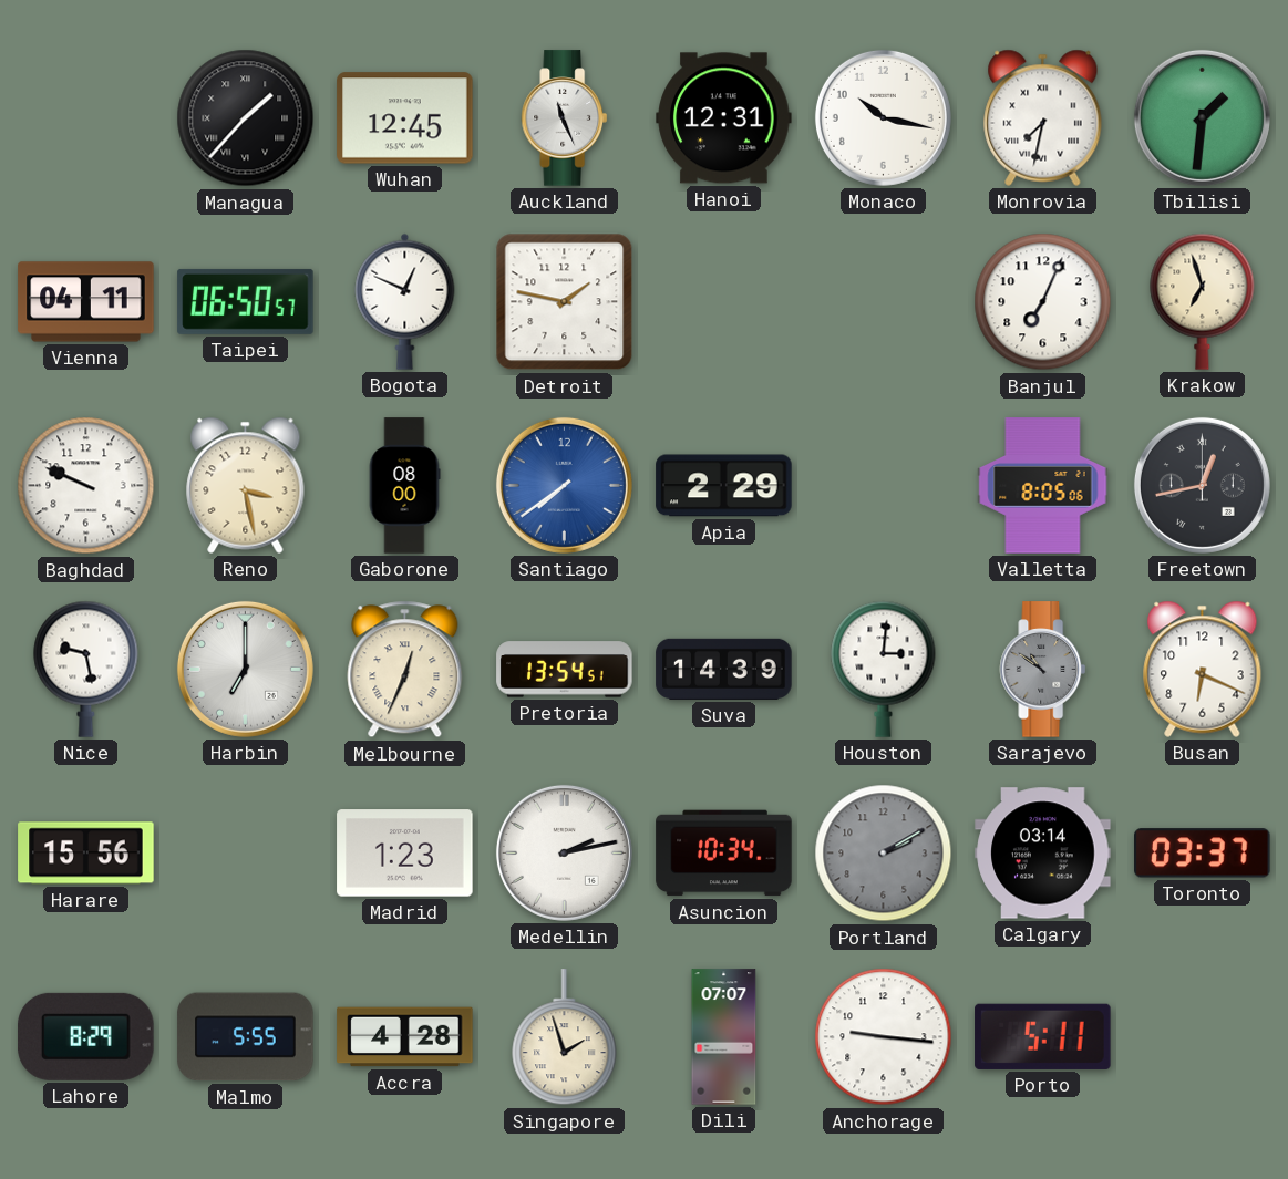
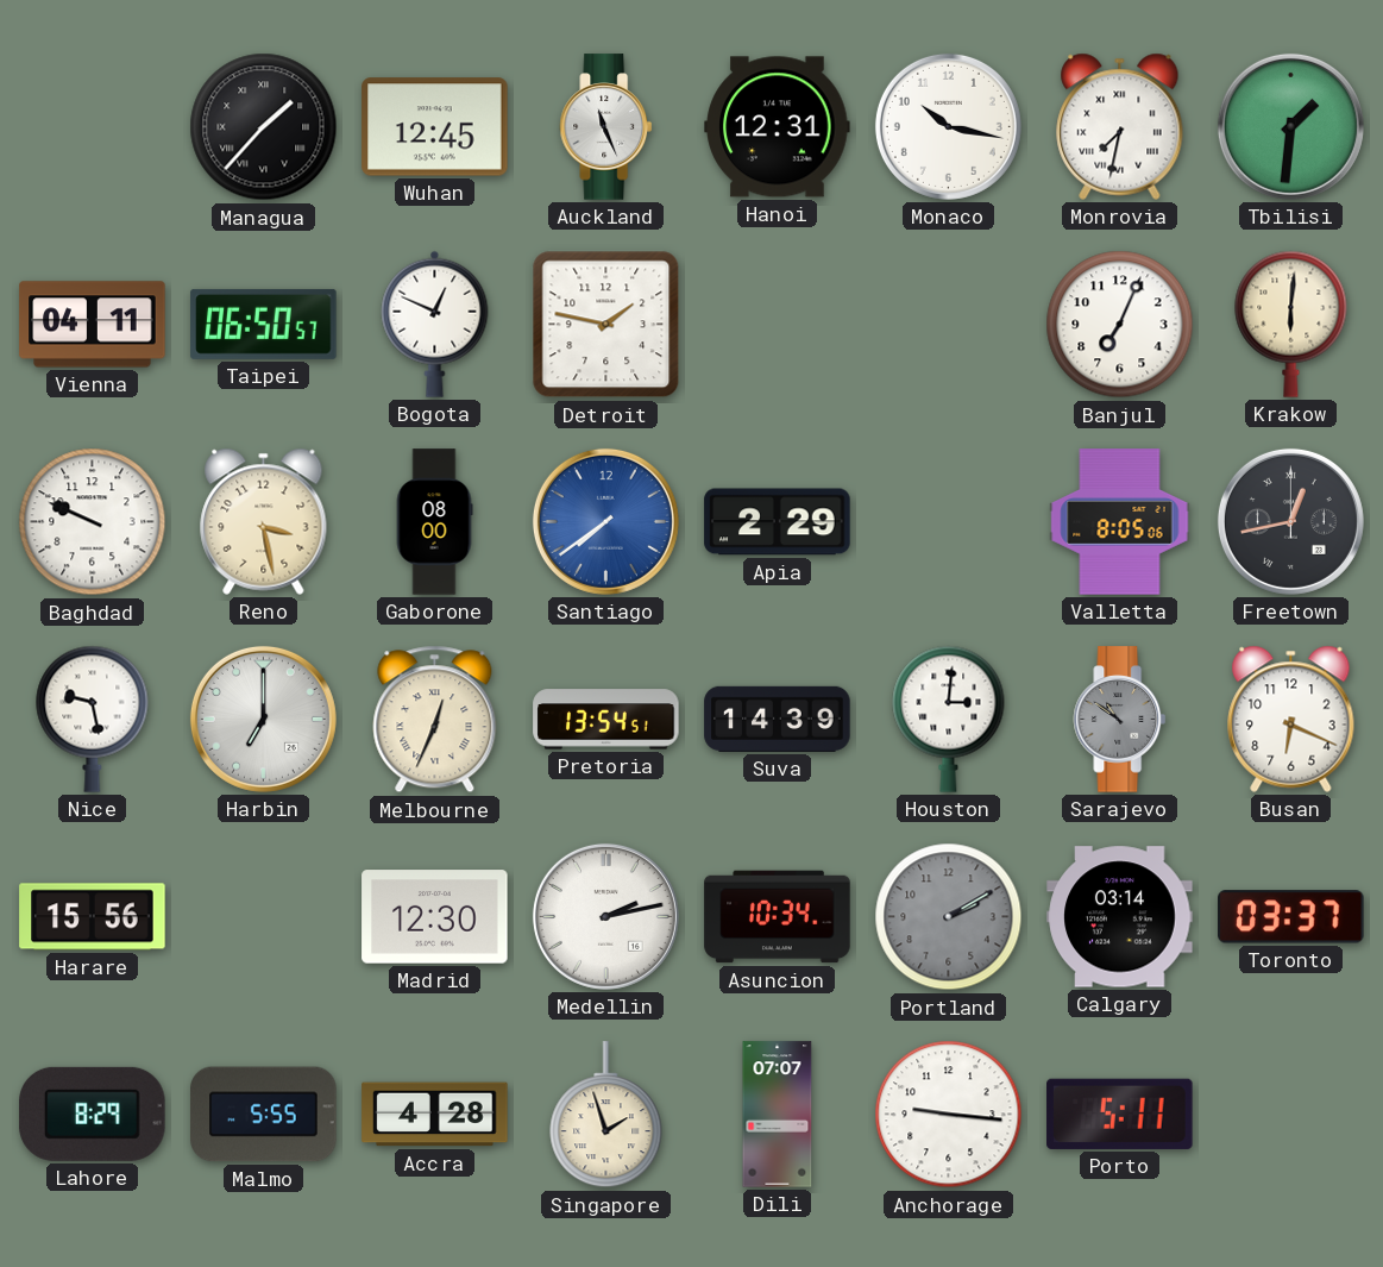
Krakow: 6:57 -> 6:01 (1291, 324)
Madrid: 1:23 -> 12:30 (435, 917)
